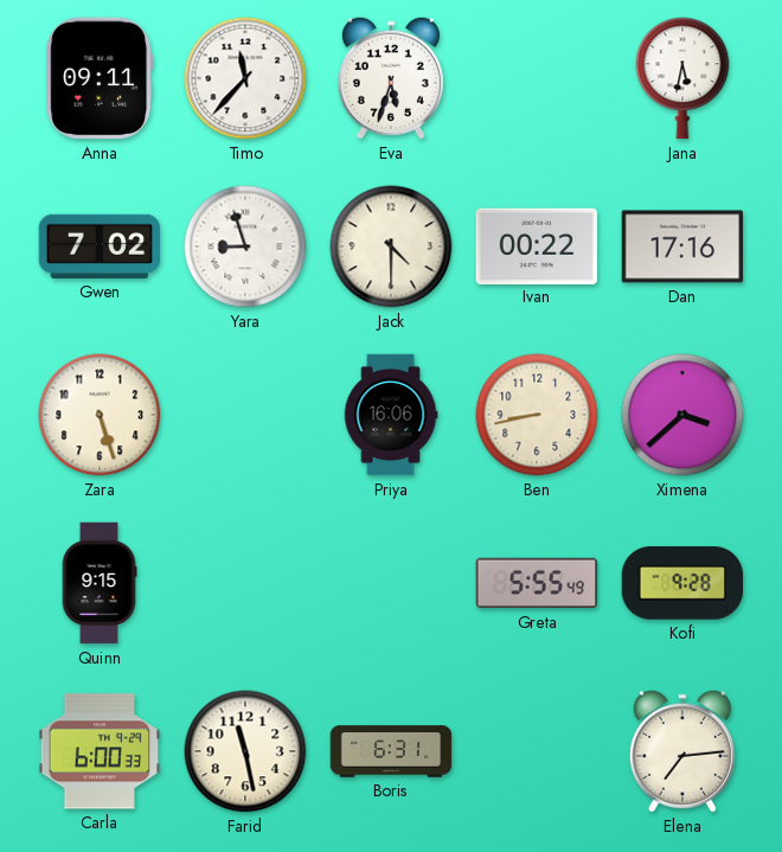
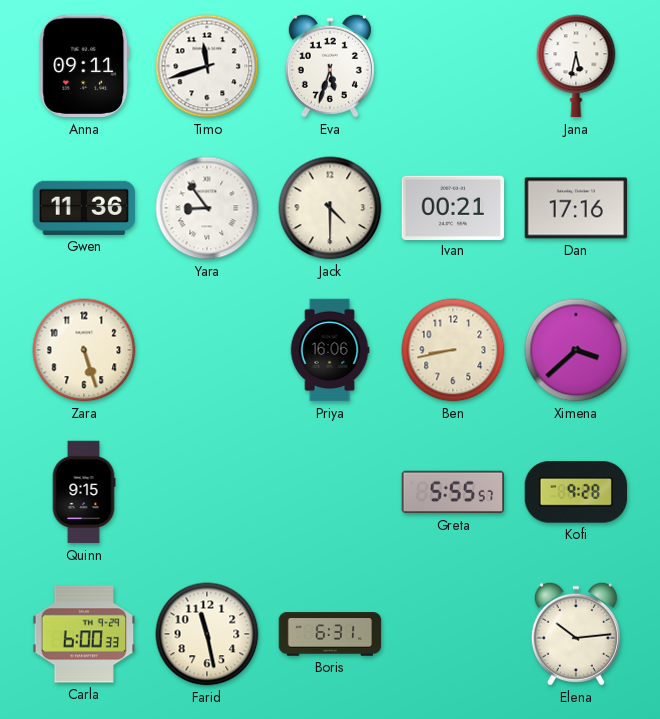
Timo: 11:37 -> 11:42 (207, 66)
Gwen: 7:02 -> 11:36 (84, 208)
Yara: 8:57 -> 8:54 (207, 208)
Ivan: 00:22 -> 00:21 (453, 207)
Greta: 5:55:49 -> 5:55:57 (453, 492)
Elena: 7:14 -> 10:14 (576, 634)
